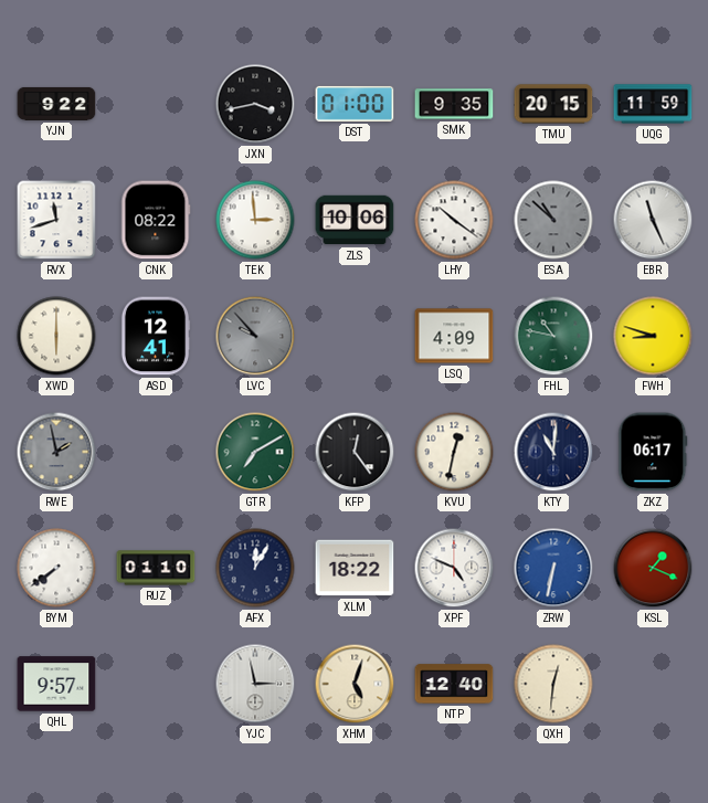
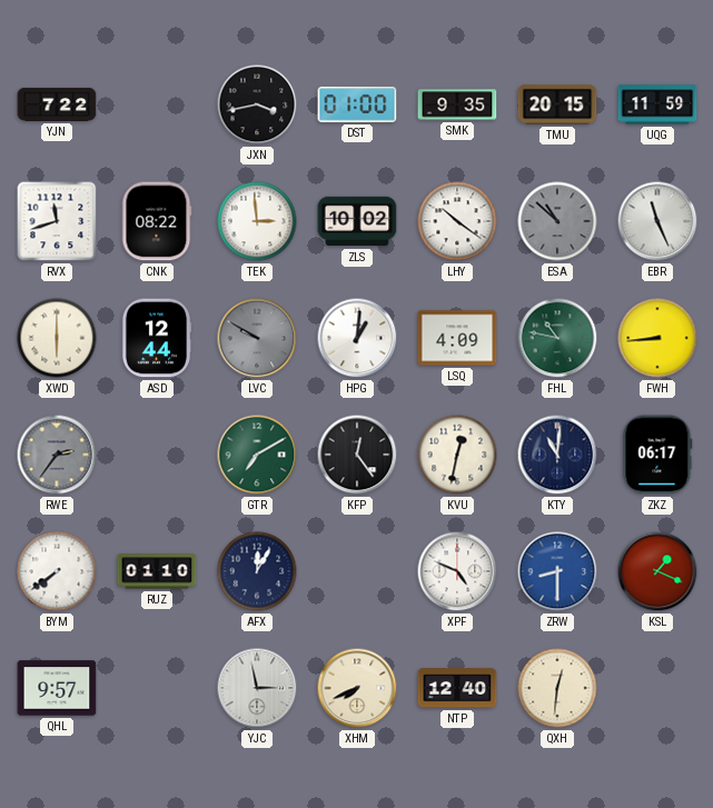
YJN: 9:22 -> 7:22 (57, 104)
ZLS: 10:06 -> 10:02 (357, 221)
ASD: 12:41 -> 12:44 (157, 338)
LVC: 9:53 -> 9:50 (257, 338)
HPG: none -> 1:01 (357, 338)
FWH: 8:48 -> 8:44 (657, 338)
RWE: 1:58 -> 2:36 (57, 455)
XLM: 18:22 -> none (355, 568)
ZRW: 6:32 -> 8:30 (557, 571)
XHM: 5:03 -> 7:41 (357, 688)
